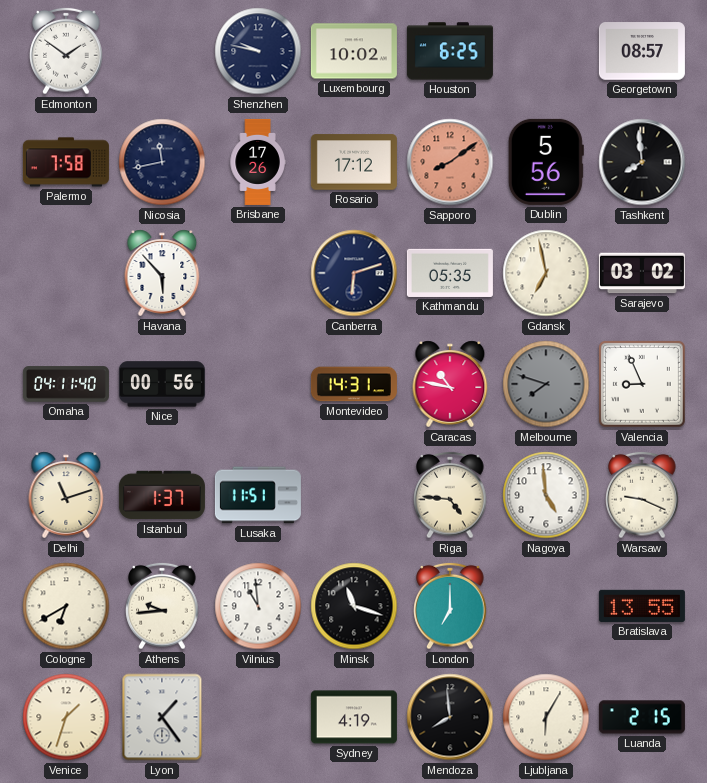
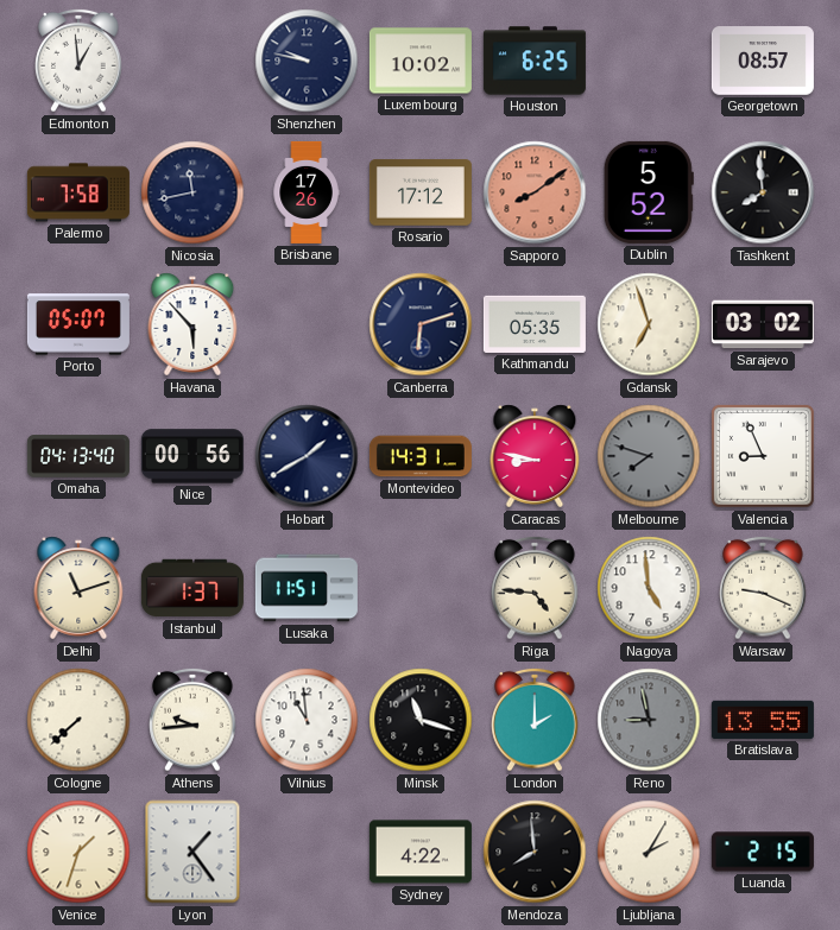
Edmonton: 1:51 -> 12:59 (78, 61)
Dublin: 5:56 -> 5:52 (649, 192)
Porto: none -> 05:07 (78, 324)
Gdansk: 6:58 -> 6:57 (649, 324)
Omaha: 04:11 -> 04:13 (78, 456)
Hobart: none -> 1:40 (307, 456)
Caracas: 10:47 -> 8:47 (535, 456)
Cologne: 6:40 -> 7:38 (78, 720)
London: 7:00 -> 2:00 (535, 720)
Reno: none -> 8:58 (649, 720)
Sydney: 4:19 -> 4:22 (421, 852)
Ljubljana: 6:05 -> 2:05 (649, 852)
